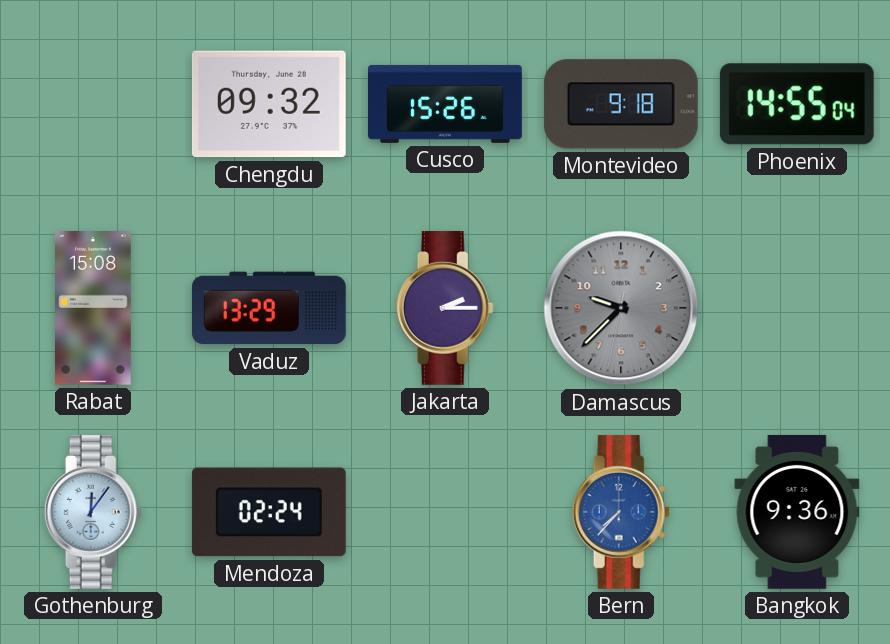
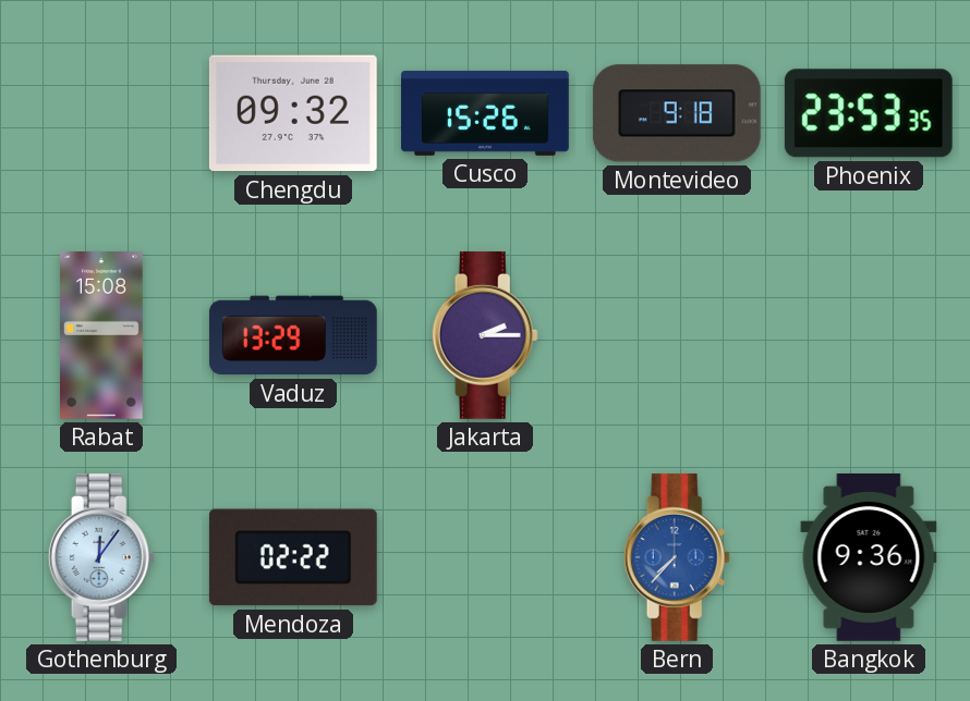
Phoenix: 14:55 -> 23:53 (869, 113)
Damascus: 9:37 -> none (621, 308)
Mendoza: 02:24 -> 02:22 (293, 557)
